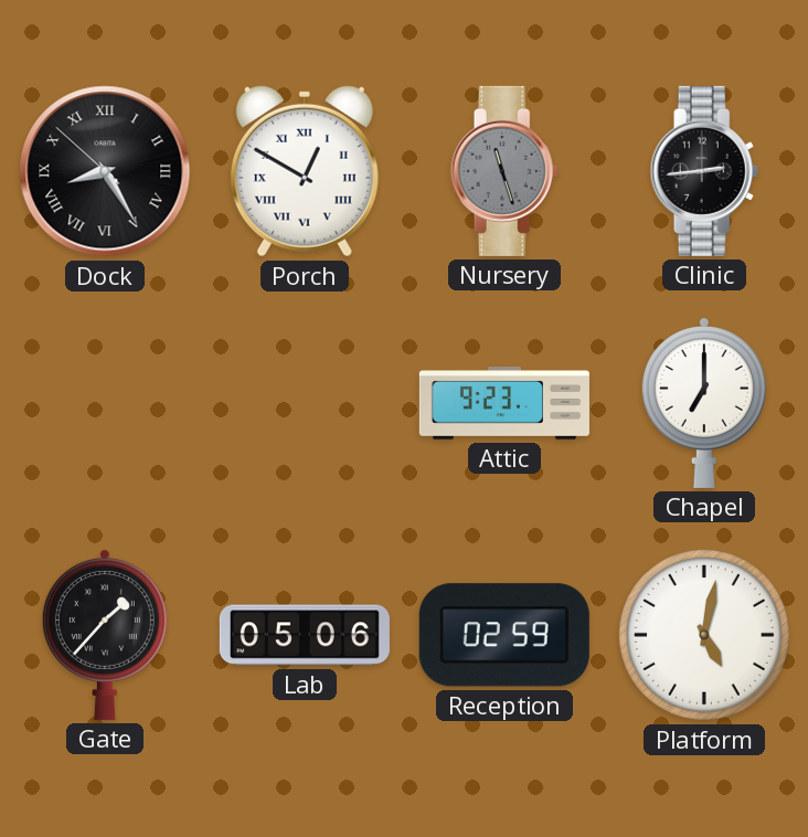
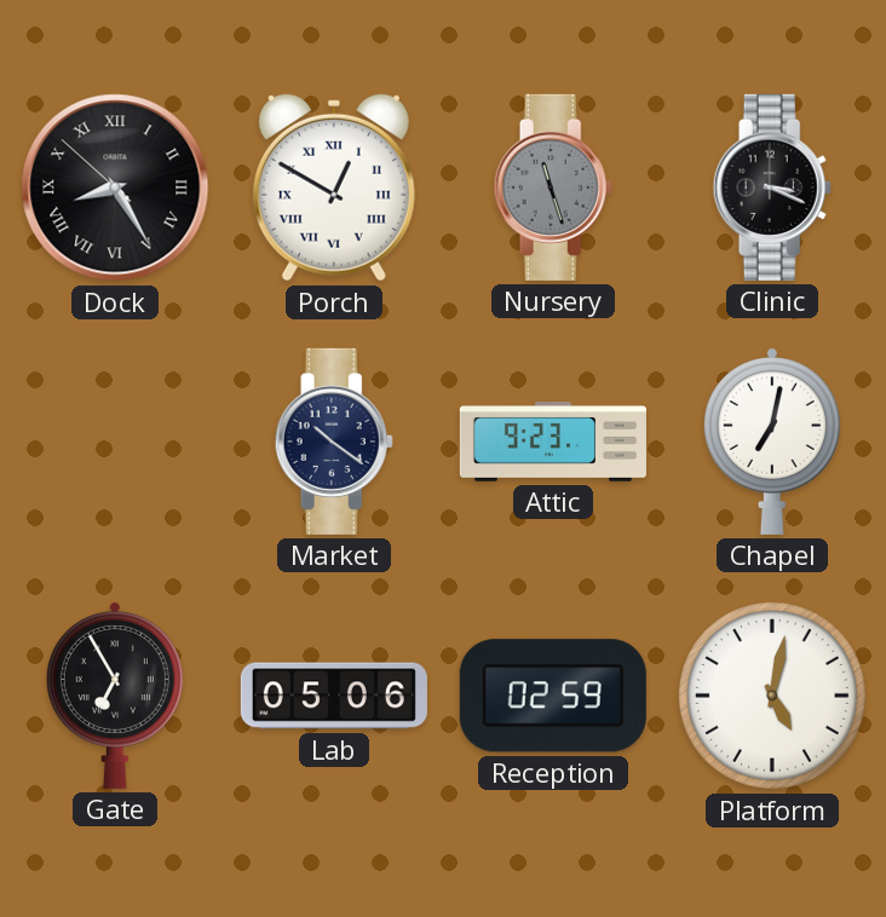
Clinic: 2:44 -> 3:19 (772, 188)
Market: none -> 10:21 (334, 442)
Chapel: 7:00 -> 7:02 (772, 440)
Gate: 1:37 -> 6:55 (115, 694)
